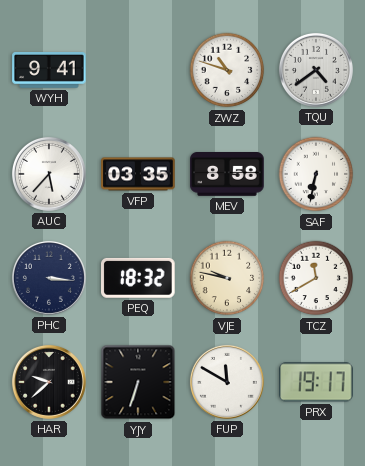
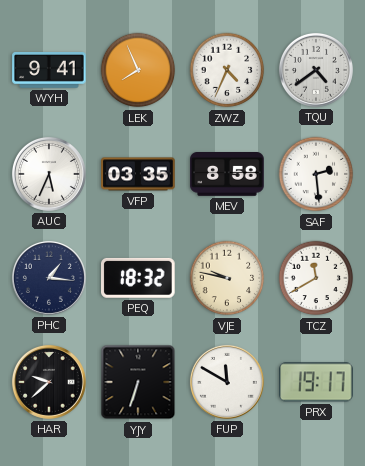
LEK: none -> 7:56 (138, 70)
ZWZ: 10:48 -> 4:34 (227, 70)
AUC: 5:37 -> 5:34 (49, 174)
SAF: 6:32 -> 2:29 (316, 174)
PHC: 3:16 -> 1:16 (49, 278)
